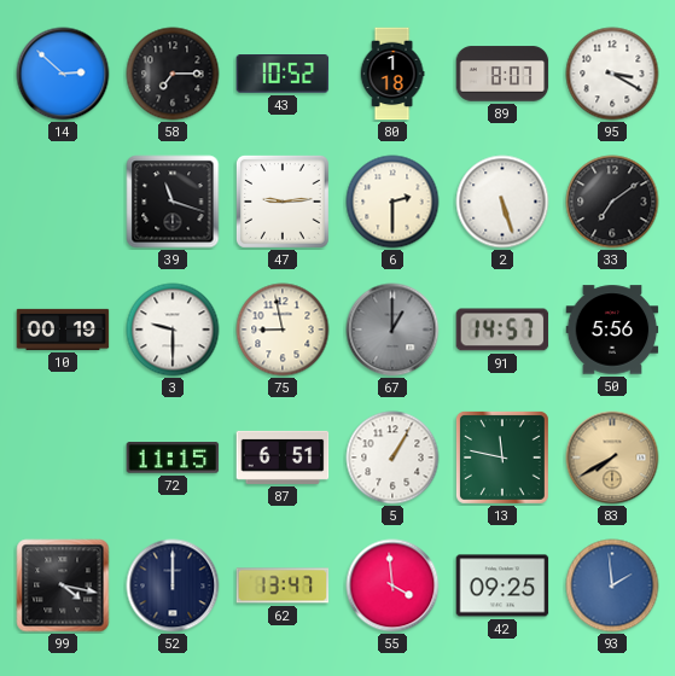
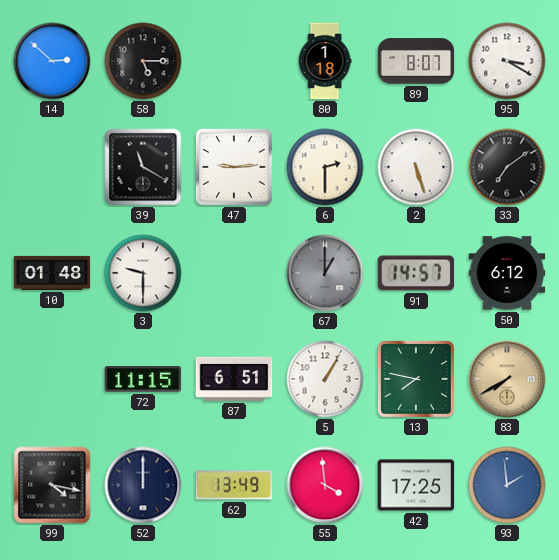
58: 7:15 -> 5:15 (143, 61)
43: 10:52 -> none (283, 75)
39: 11:18 -> 11:20 (143, 167)
10: 00:19 -> 01:48 (52, 273)
75: 8:58 -> none (283, 330)
50: 5:56 -> 6:12 (507, 273)
13: 11:47 -> 7:47 (416, 379)
62: 13:47 -> 13:49 (234, 485)
42: 09:25 -> 17:25 (416, 485)
